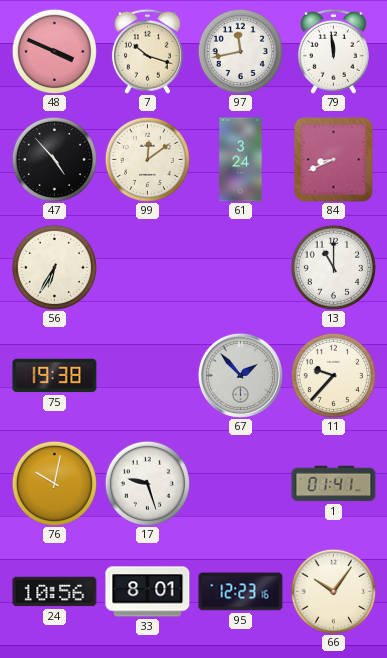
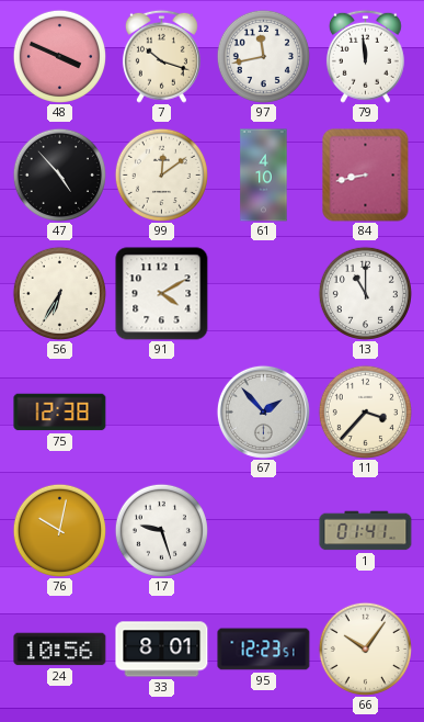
61: 3:24 -> 4:10 (264, 176)
84: 8:41 -> 8:43 (366, 176)
91: none -> 4:10 (162, 294)
75: 19:38 -> 12:38 (60, 413)
11: 9:37 -> 3:37 (365, 411)
95: 12:23:16 -> 12:23:51 (264, 650)
